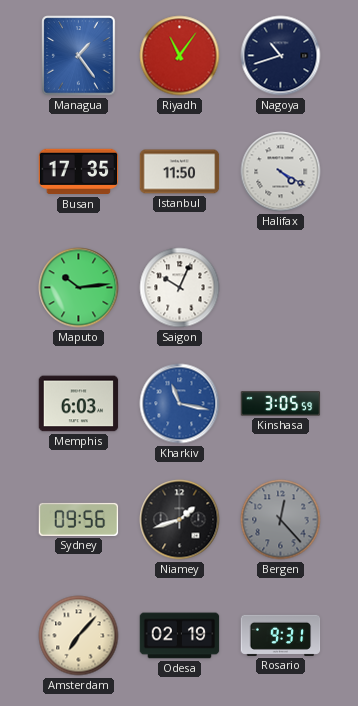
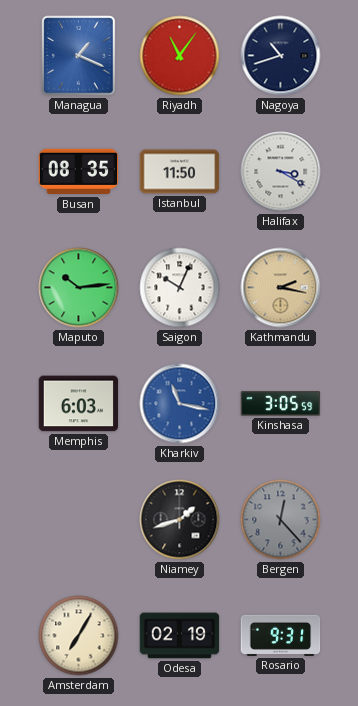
Managua: 1:24 -> 1:19 (79, 56)
Busan: 17:35 -> 08:35 (79, 172)
Halifax: 4:20 -> 3:20 (281, 172)
Kathmandu: none -> 2:17 (281, 288)
Sydney: 09:56 -> none (79, 519)
Amsterdam: 7:07 -> 7:05 (79, 636)
